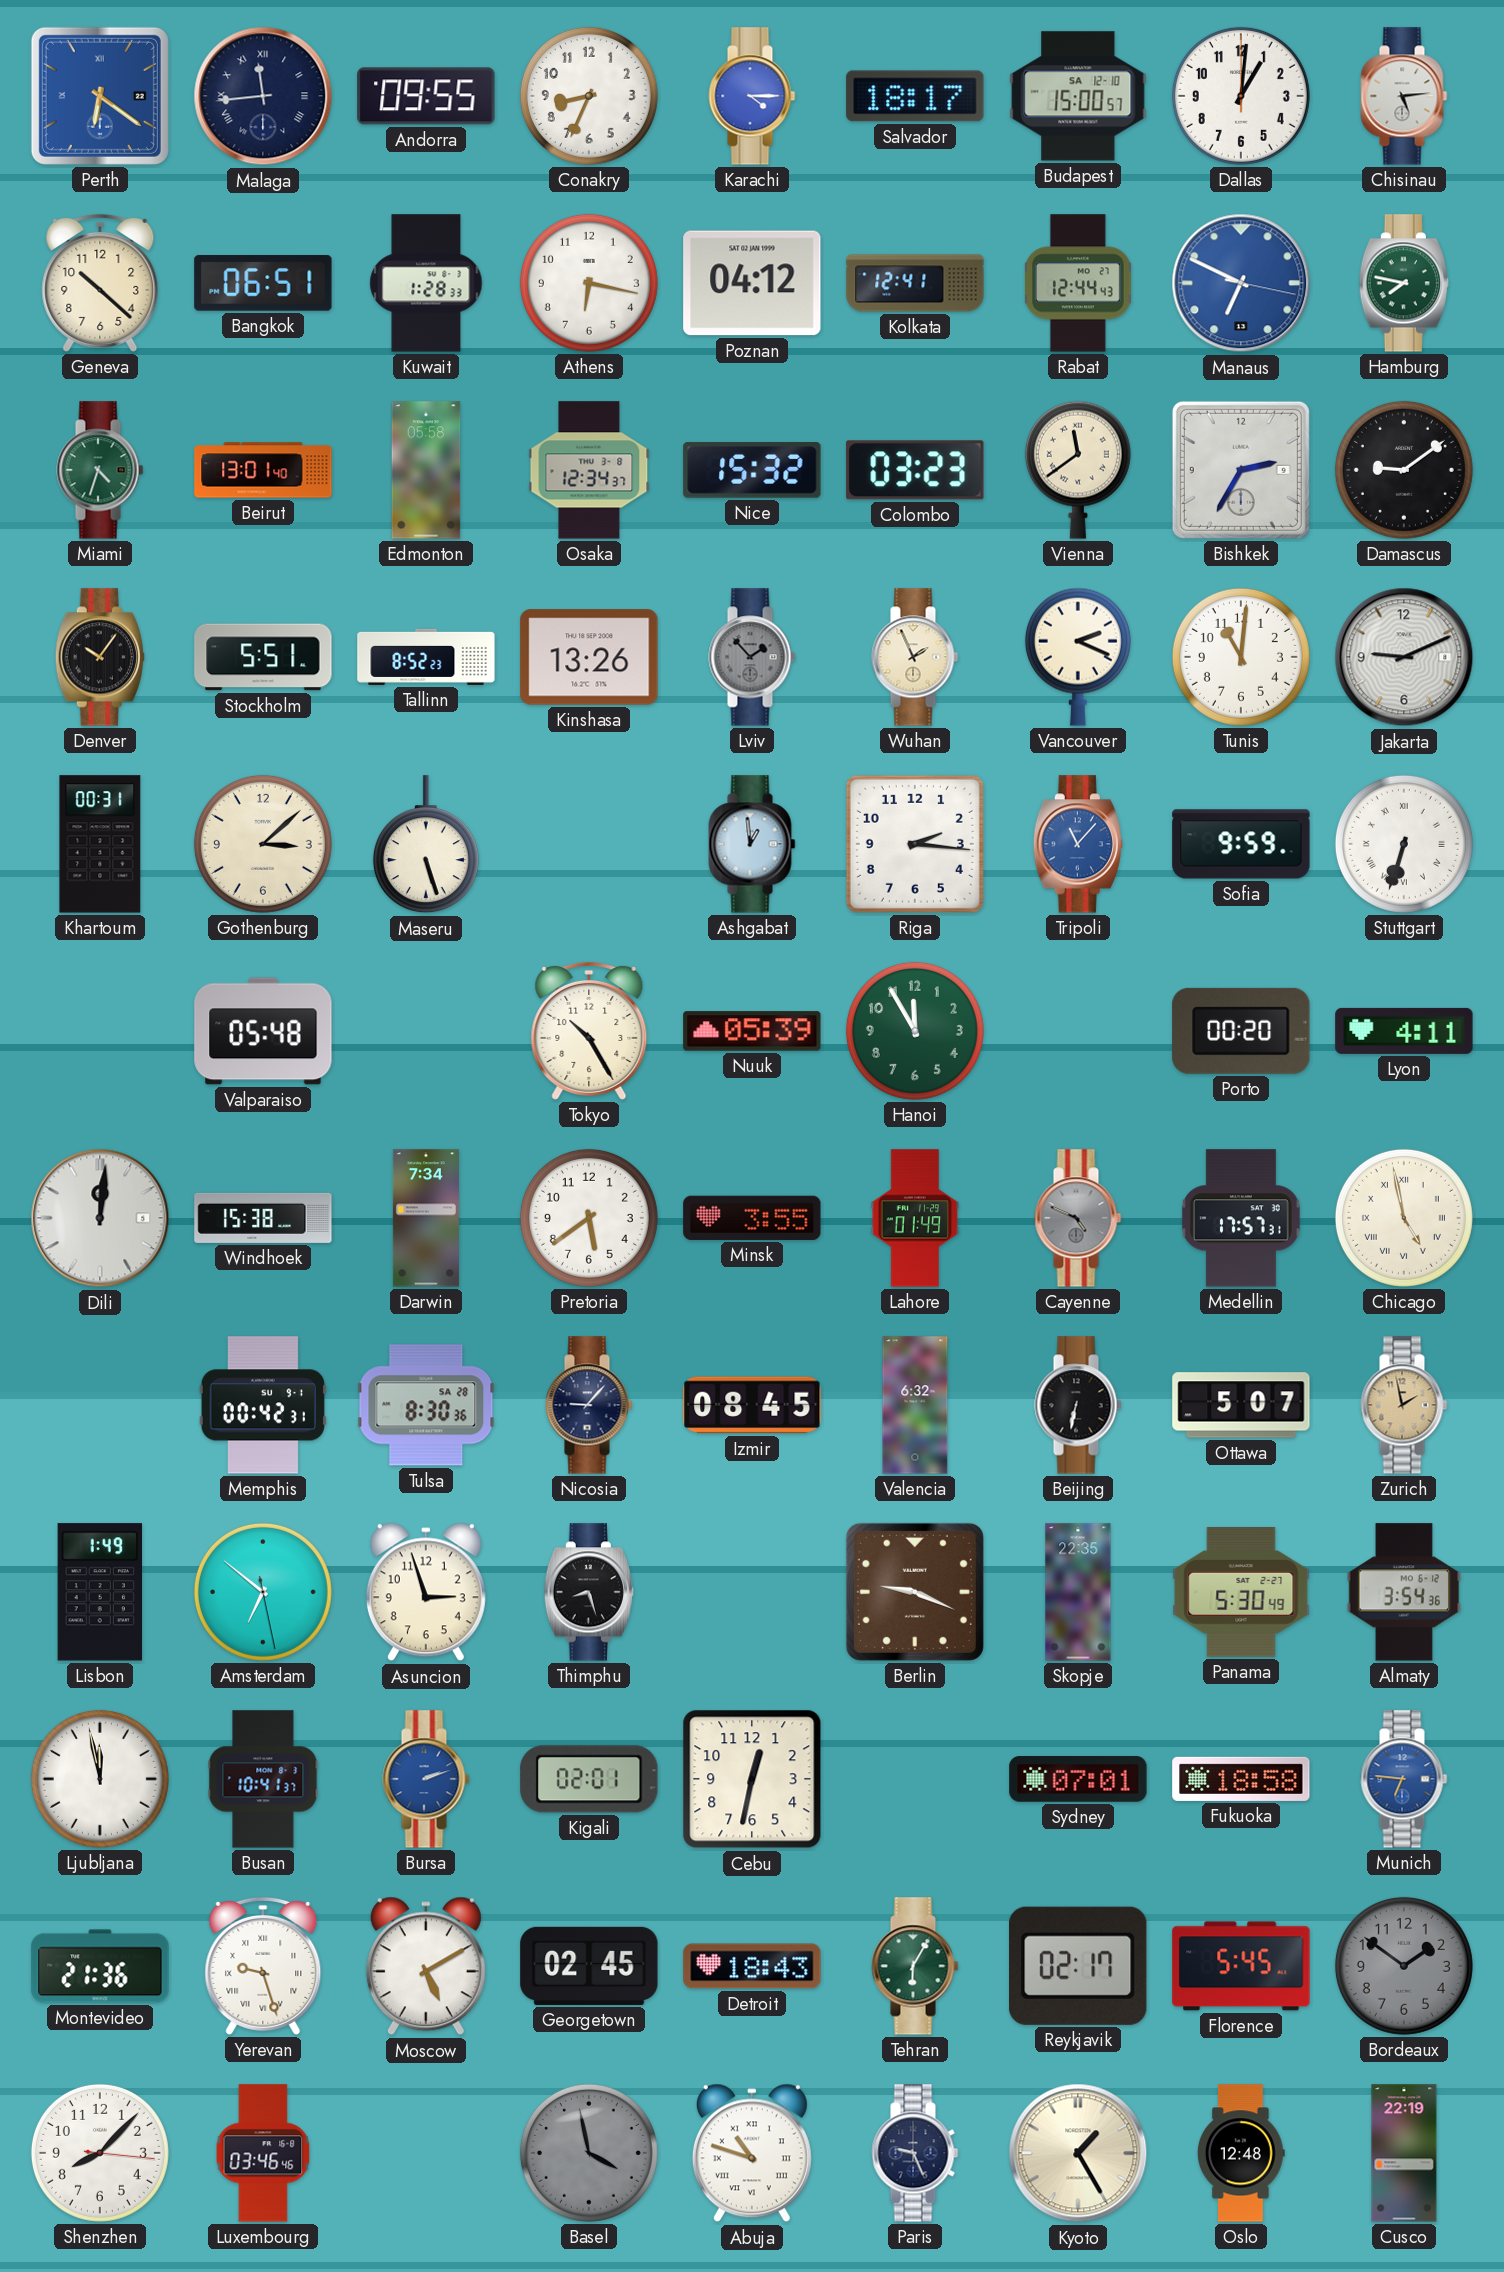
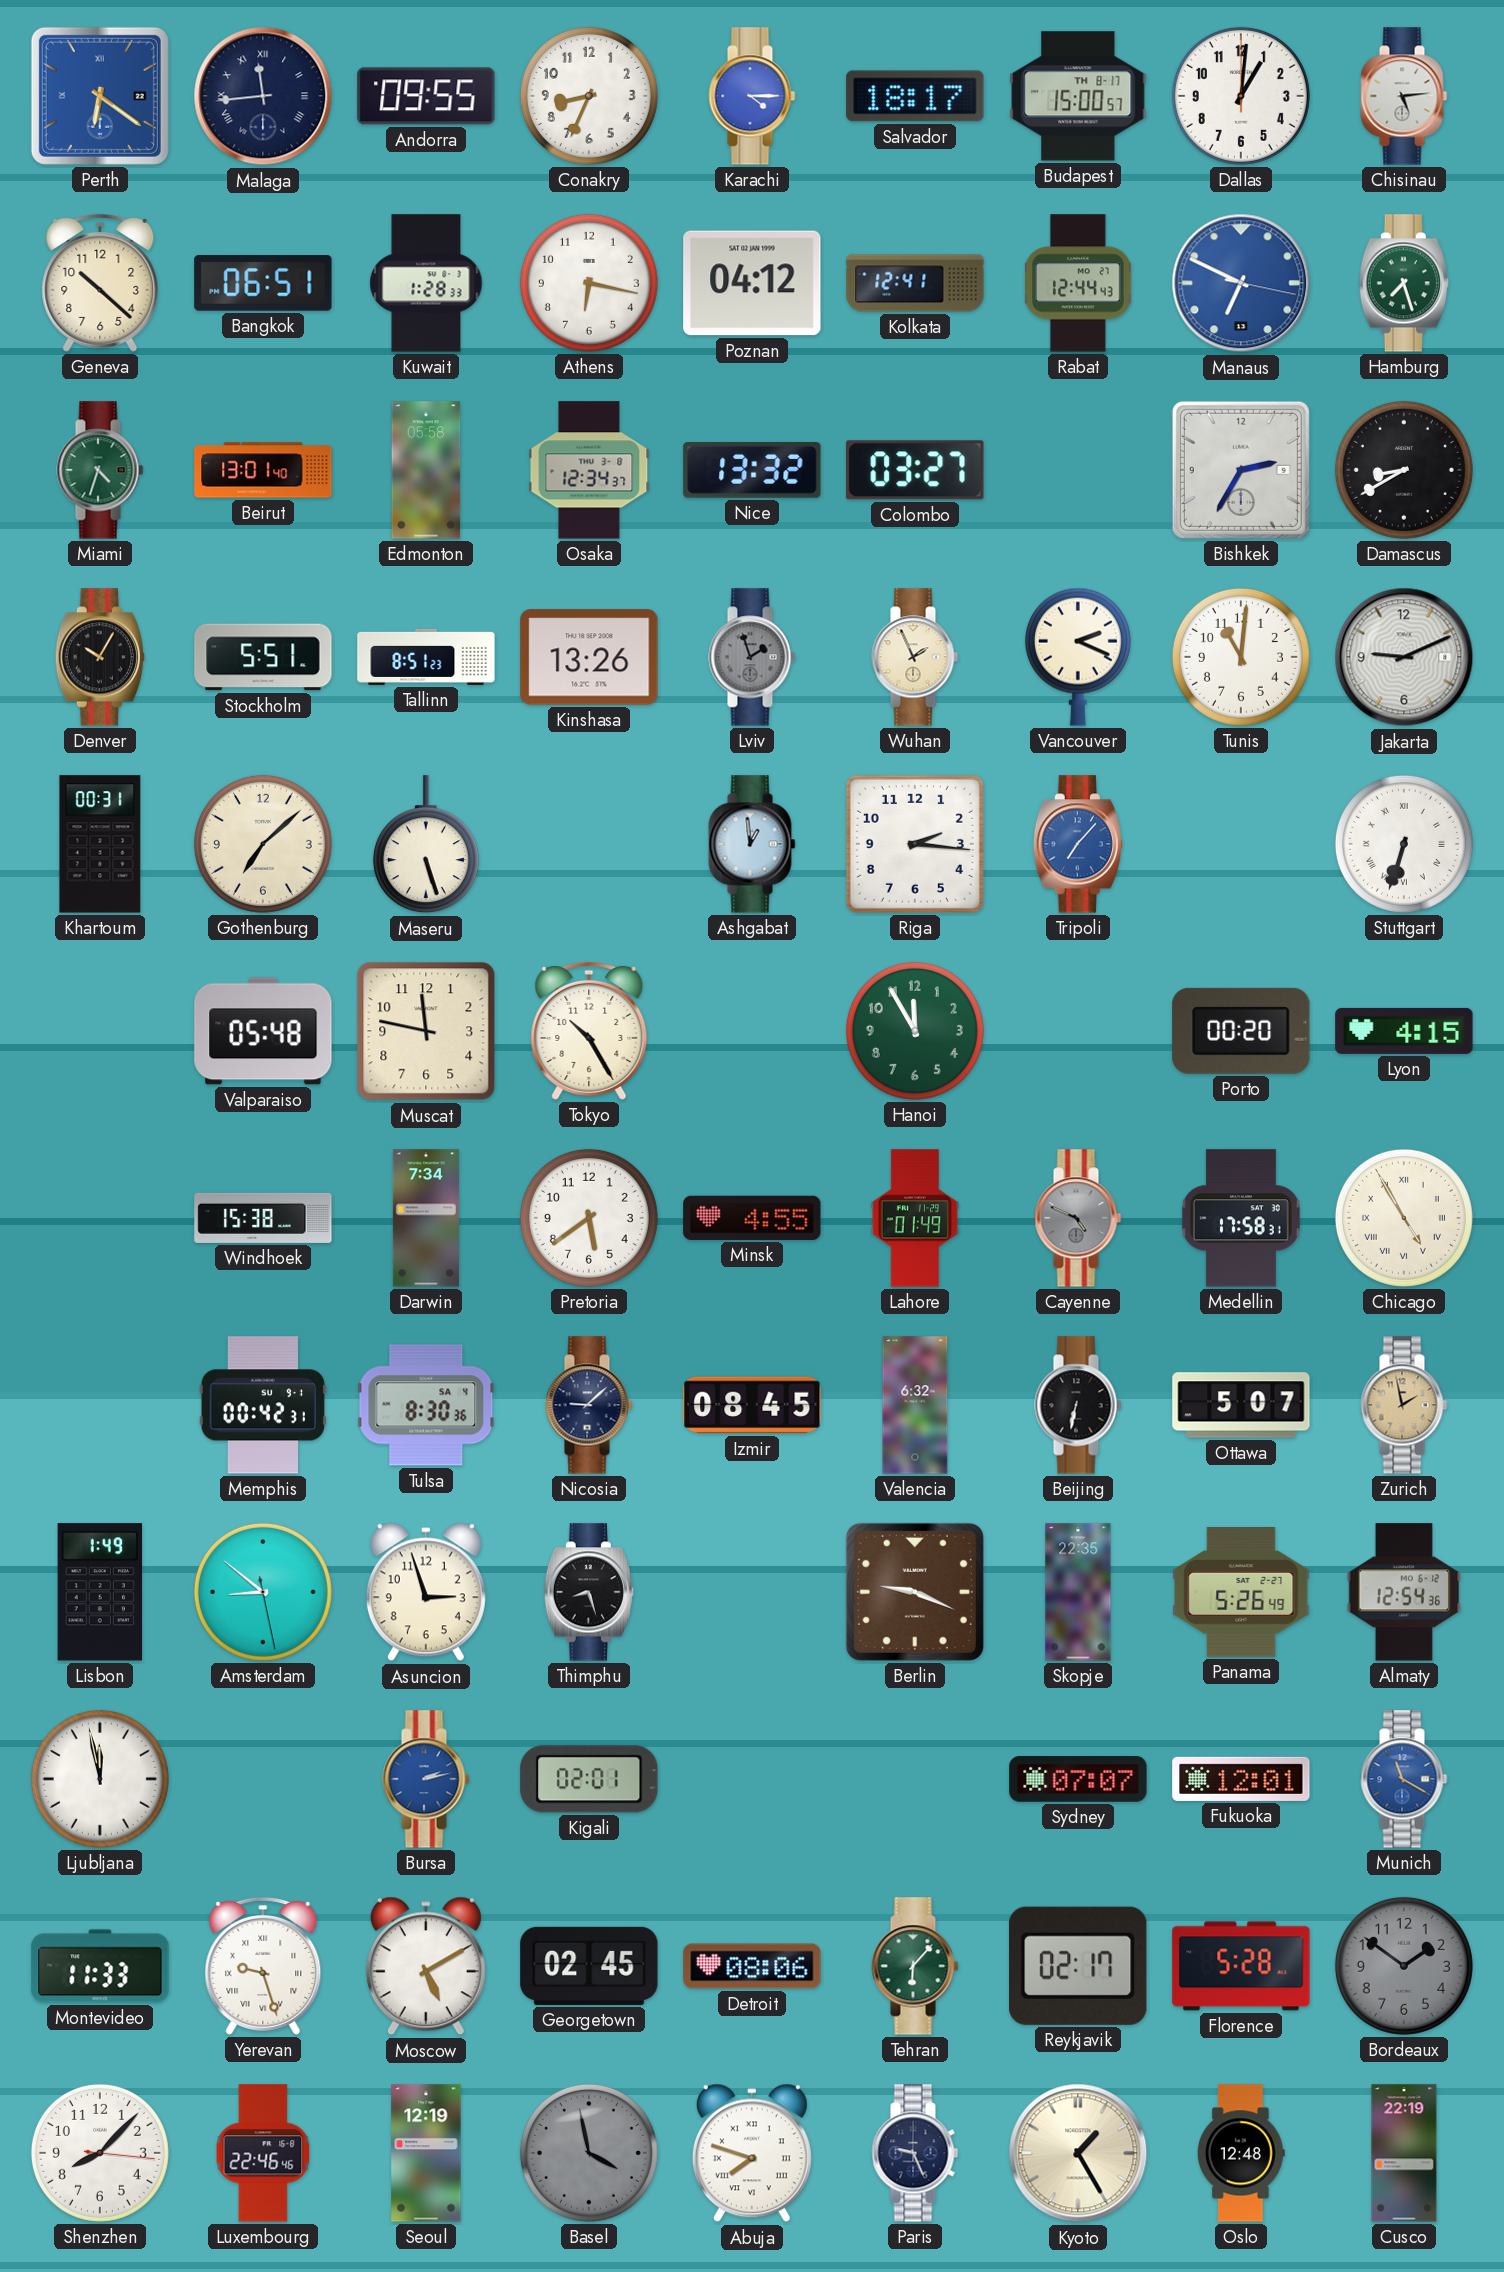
Budapest date: SA 12-10 -> TH 8-17 (1078, 96)
Hamburg: 7:47 -> 7:27 (1404, 283)
Nice: 15:32 -> 13:32 (752, 470)
Colombo: 03:23 -> 03:27 (915, 470)
Vienna: 11:39 -> none (1078, 470)
Damascus: 9:09 -> 8:40 (1404, 470)
Denver: 10:06 -> 10:05 (100, 657)
Tallinn: 8:52 -> 8:51 (426, 657)
Lviv: 1:53 -> 1:57 (752, 657)
Gothenburg: 3:08 -> 7:08 (263, 844)
Tripoli: 11:07 -> 7:07 (1078, 844)
Sofia: 9:59 -> none (1241, 844)
Muscat: none -> 11:47 (426, 1031)
Nuuk: 05:39 -> none (752, 1031)
Lyon: 4:11 -> 4:15 (1404, 1031)
Dili: 12:01 -> none (100, 1218)
Minsk: 3:55 -> 4:55 (752, 1218)
Medellin: 17:57 -> 17:58 (1241, 1218)
Chicago: 4:58 -> 4:55 (1404, 1218)
Tulsa date: SA 28 -> SA 4 (426, 1405)
Nicosia: 9:07 -> 9:08 (589, 1405)
Amsterdam: 6:51 -> 8:51 (263, 1592)
Panama: 5:30 -> 5:26 (1241, 1592)
Almaty: 3:54 -> 12:54 (1404, 1592)
Busan: 10:41 -> none (263, 1779)
Bursa: 2:12 -> 2:13 (426, 1779)
Cebu: 12:32 -> none (752, 1779)
Sydney: 07:01 -> 07:07 (1078, 1779)
Fukuoka: 18:58 -> 12:01 (1241, 1779)
Munich: 6:46 -> 11:20 (1404, 1779)
Montevideo: 21:36 -> 11:33 (100, 1966)
Detroit: 18:43 -> 08:06 (752, 1966)
Tehran: 6:05 -> 6:07 (915, 1966)
Florence: 5:45 -> 5:28 (1241, 1966)
Luxembourg: 03:46 -> 22:46 (263, 2153)
Seoul: none -> 12:19 (426, 2153)
Abuja: 10:48 -> 7:48 (752, 2153)
